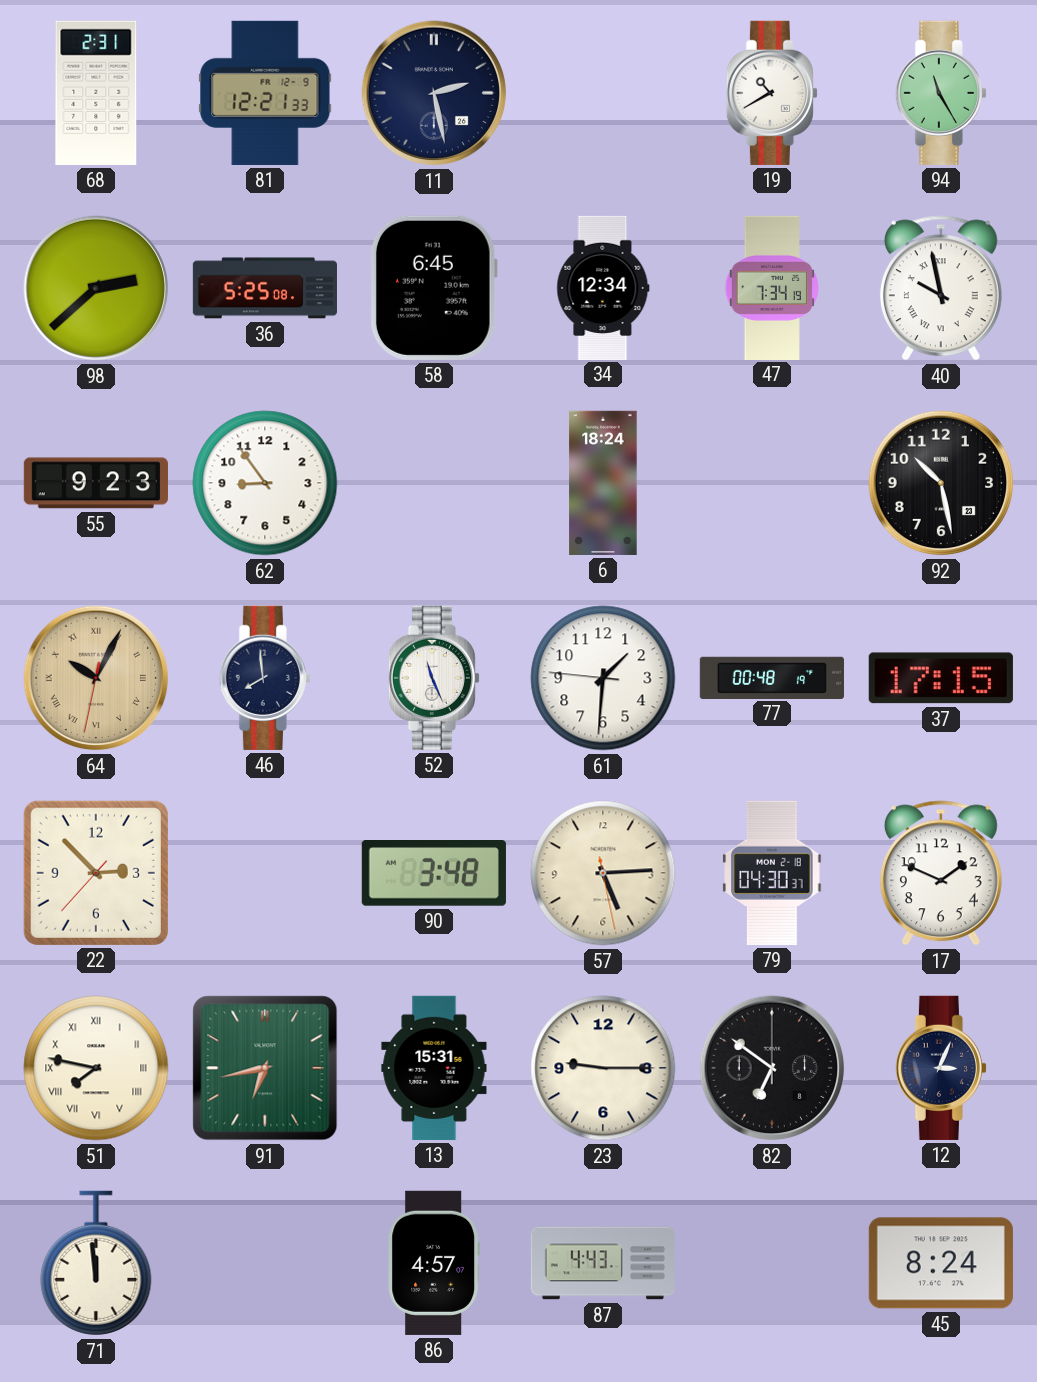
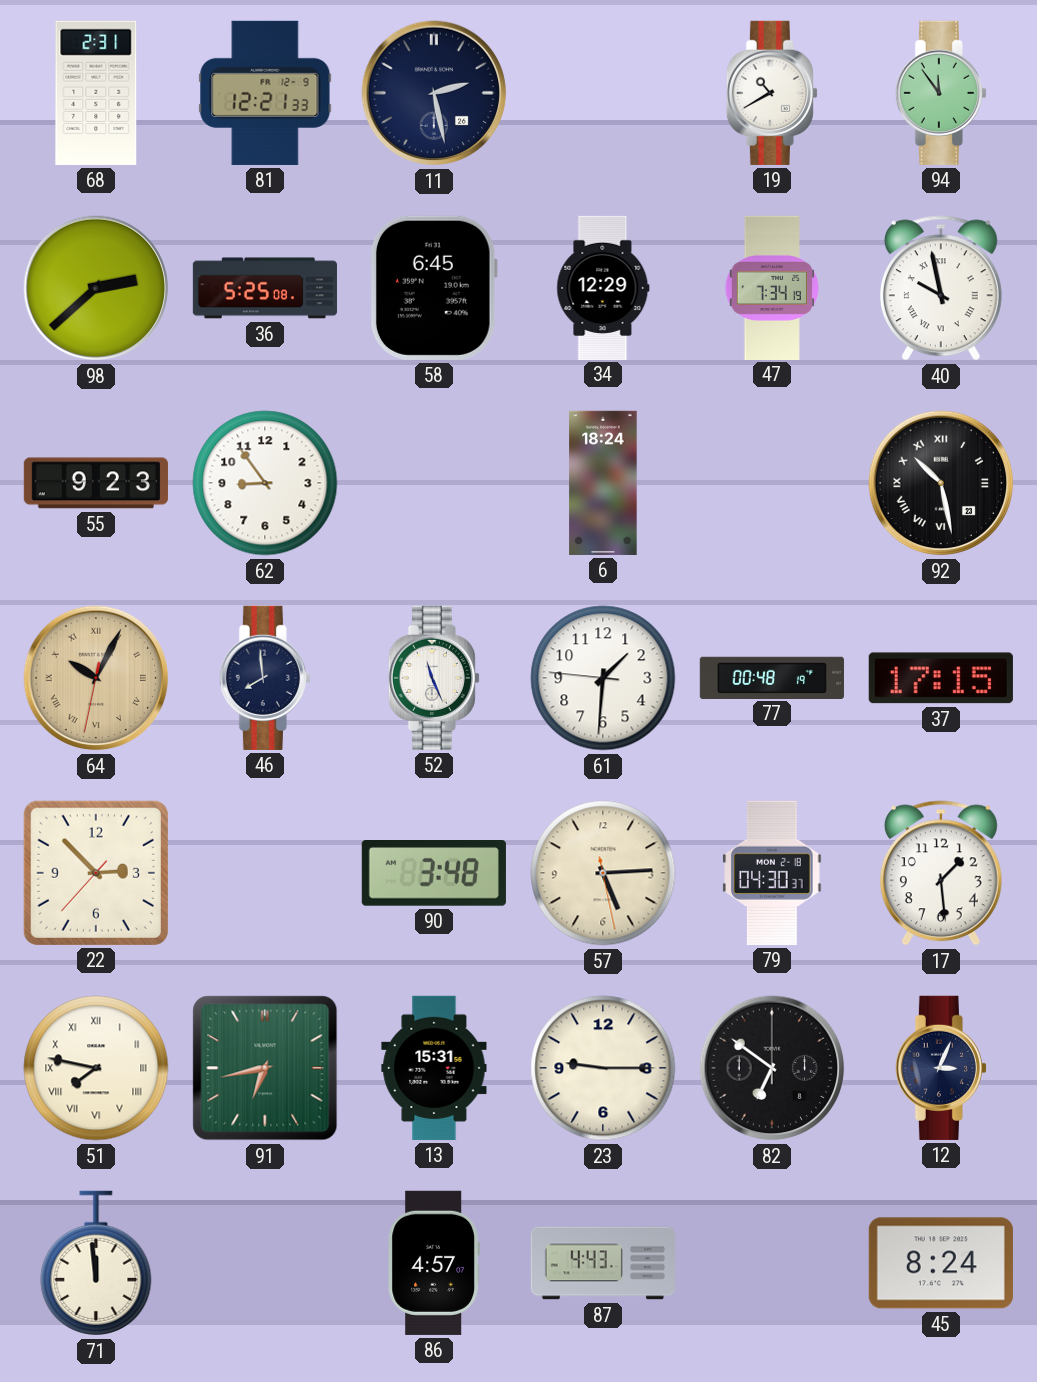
94: 11:25 -> 11:54 (941, 93)
34: 12:34 -> 12:29 (603, 287)
92 numerals: Arabic -> Roman (941, 483)
17: 1:49 -> 1:29 (941, 873)
